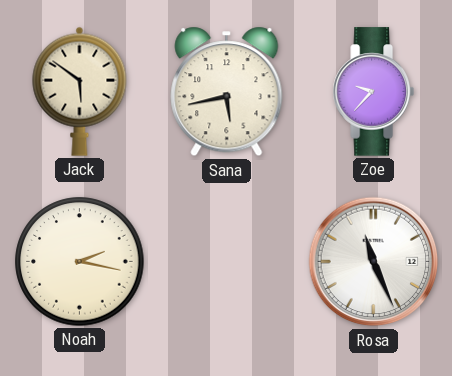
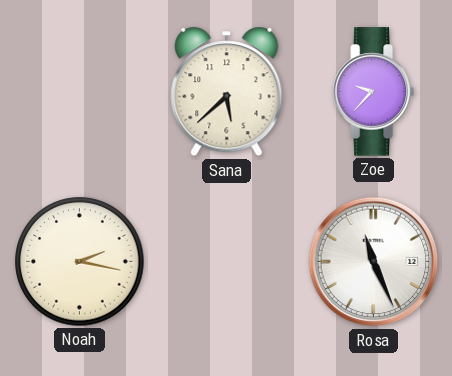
Jack: 5:51 -> none (80, 91)
Sana: 5:43 -> 5:38 (227, 92)
